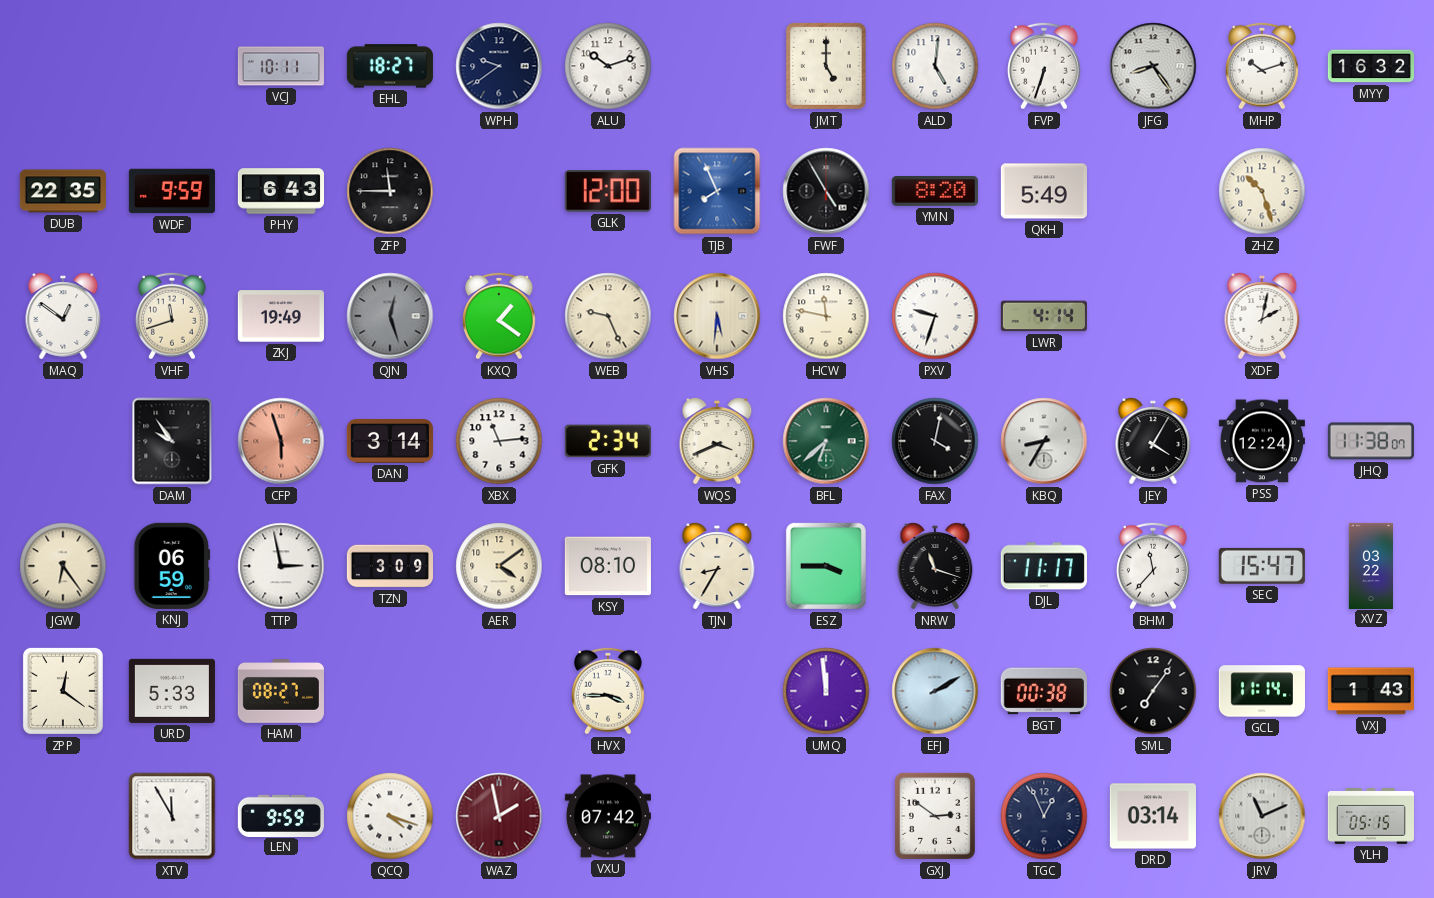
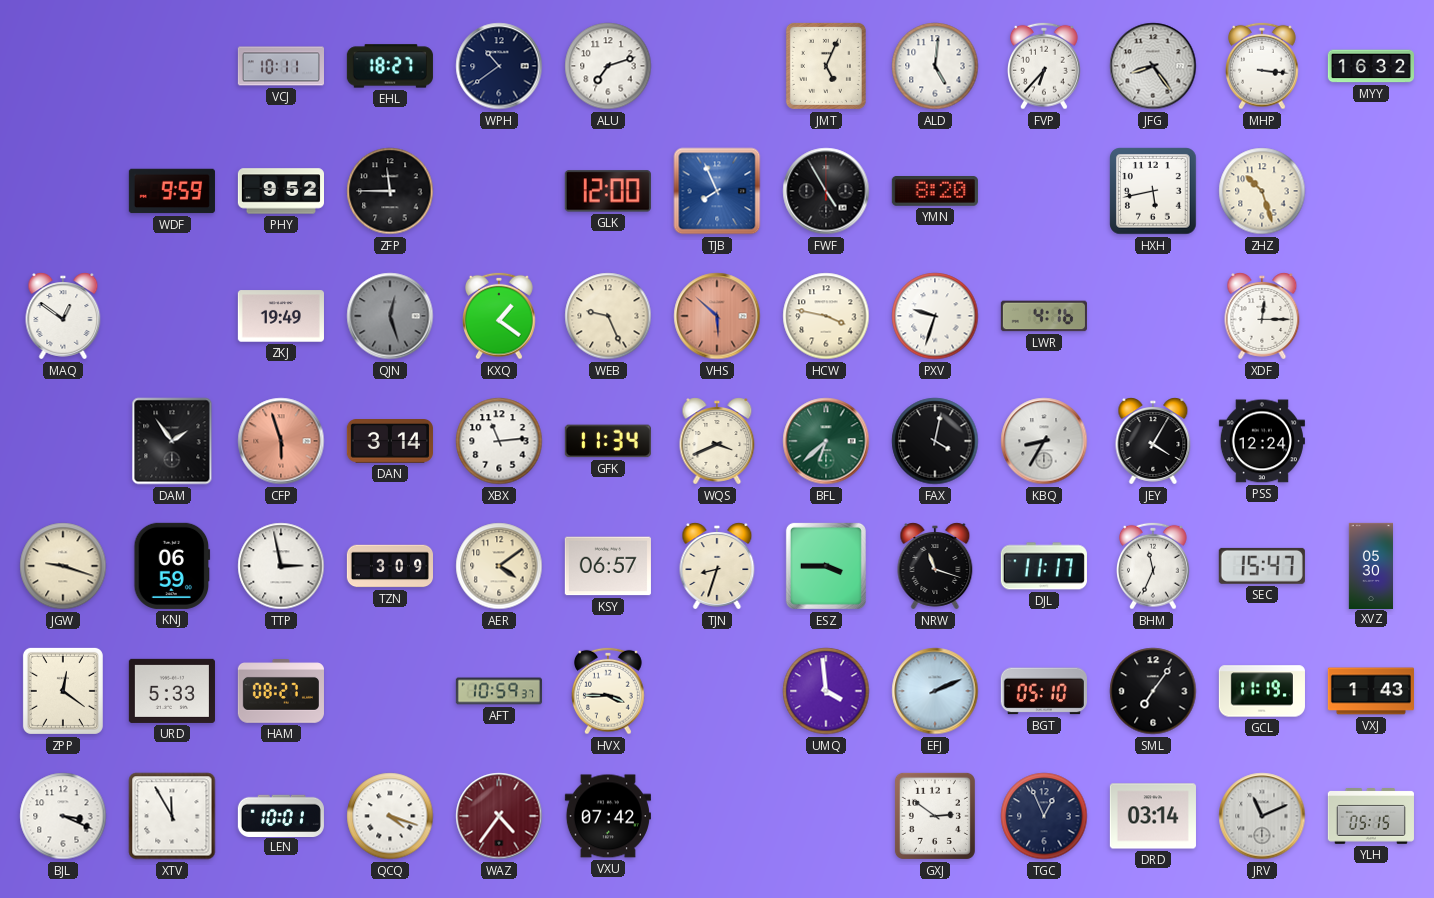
WPH: 9:39 -> 10:39 (499, 66)
ALU: 10:12 -> 7:12 (608, 66)
JMT: 5:00 -> 5:04 (826, 66)
FVP: 6:33 -> 6:37 (1045, 66)
MHP: 10:12 -> 3:16 (1263, 66)
DUB: 22:35 -> none (63, 191)
PHY: 6:43 -> 9:52 (280, 191)
QKH: 5:49 -> none (1044, 191)
HXH: none -> 5:43 (1153, 191)
VHF: 11:42 -> none (173, 316)
VHS: 5:31 -> 5:52 (717, 316)
VHS dial: cream -> salmon (717, 316)
HCW: 11:47 -> 3:47 (826, 316)
LWR: 4:14 -> 4:16 (1044, 316)
XDF: 2:02 -> 12:15 (1262, 316)
DAM: 9:54 -> 1:54 (172, 441)
GFK: 2:34 -> 11:34 (608, 441)
JHQ: 11:38 -> none (1371, 441)
JGW: 6:24 -> 9:18 (63, 566)
KSY: 08:10 -> 06:57 (608, 566)
TJN: 8:35 -> 8:33 (717, 566)
BHM: 11:37 -> 11:34 (1154, 566)
XVZ: 03:22 -> 05:30 (1370, 565)
AFT: none -> 10:59 (499, 691)
UMQ: 11:59 -> 3:59 (826, 691)
EFJ: 2:10 -> 2:11 (935, 691)
BGT: 00:38 -> 05:10 (1044, 691)
GCL: 11:14 -> 11:19 (1262, 691)
BJL: none -> 3:19 (63, 816)
LEN: 9:59 -> 10:01 (281, 815)
WAZ: 1:58 -> 4:36 (499, 816)
